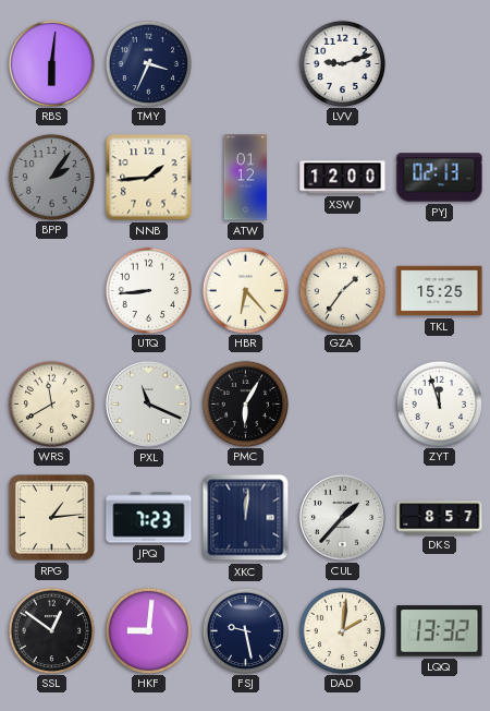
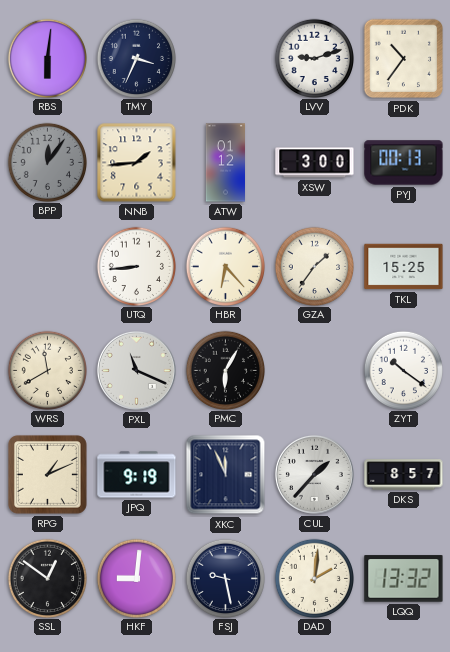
PDK: none -> 10:36 (404, 59)
BPP: 2:06 -> 12:06 (47, 162)
XSW: 12:00 -> 3:00 (315, 163)
PYJ: 02:13 -> 00:13 (404, 163)
ZYT: 11:57 -> 10:21 (403, 370)
RPG: 1:14 -> 1:11 (47, 474)
JPQ: 7:23 -> 9:19 (137, 475)
XKC: 12:01 -> 11:56 (226, 475)
